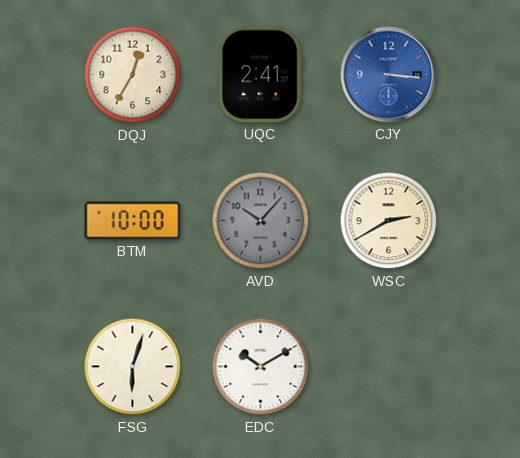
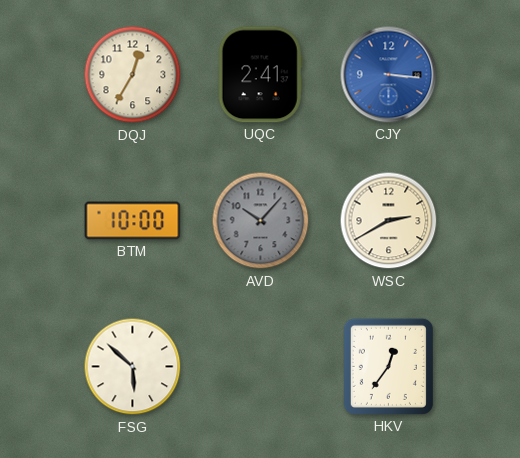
FSG: 6:03 -> 5:52 (133, 367)
EDC: 10:10 -> none (261, 367)
HKV: none -> 12:36 (388, 366)
